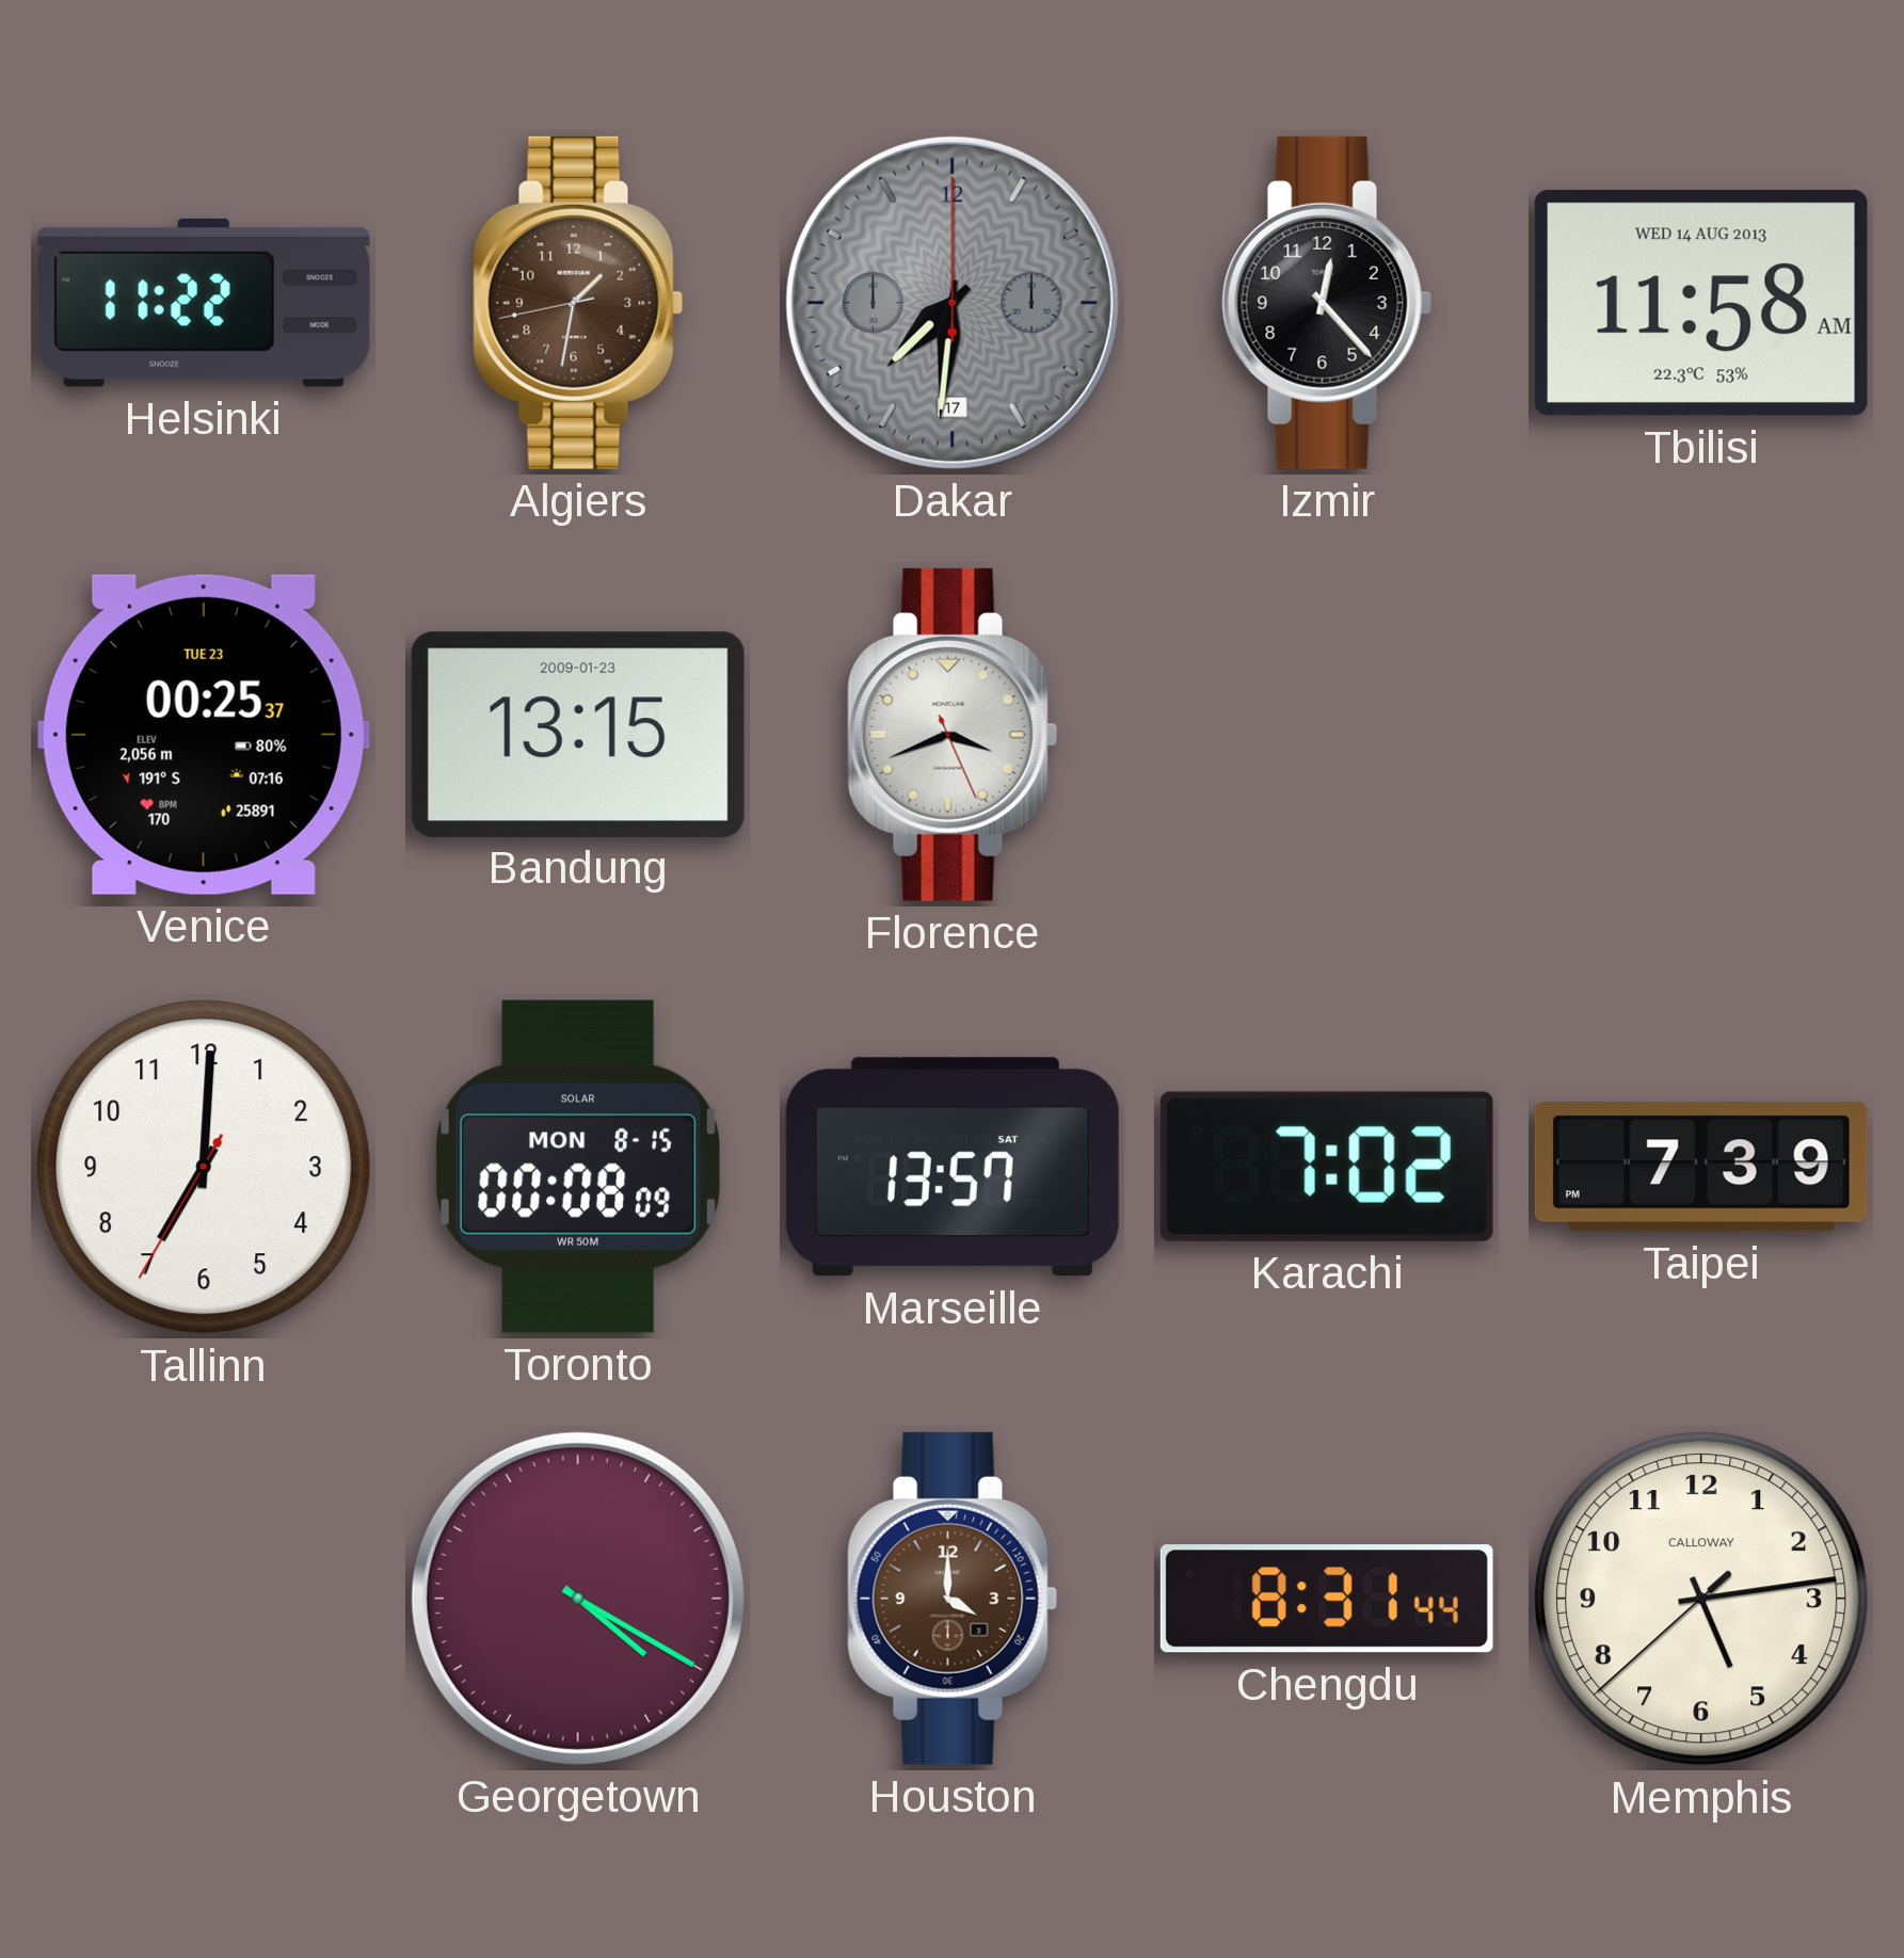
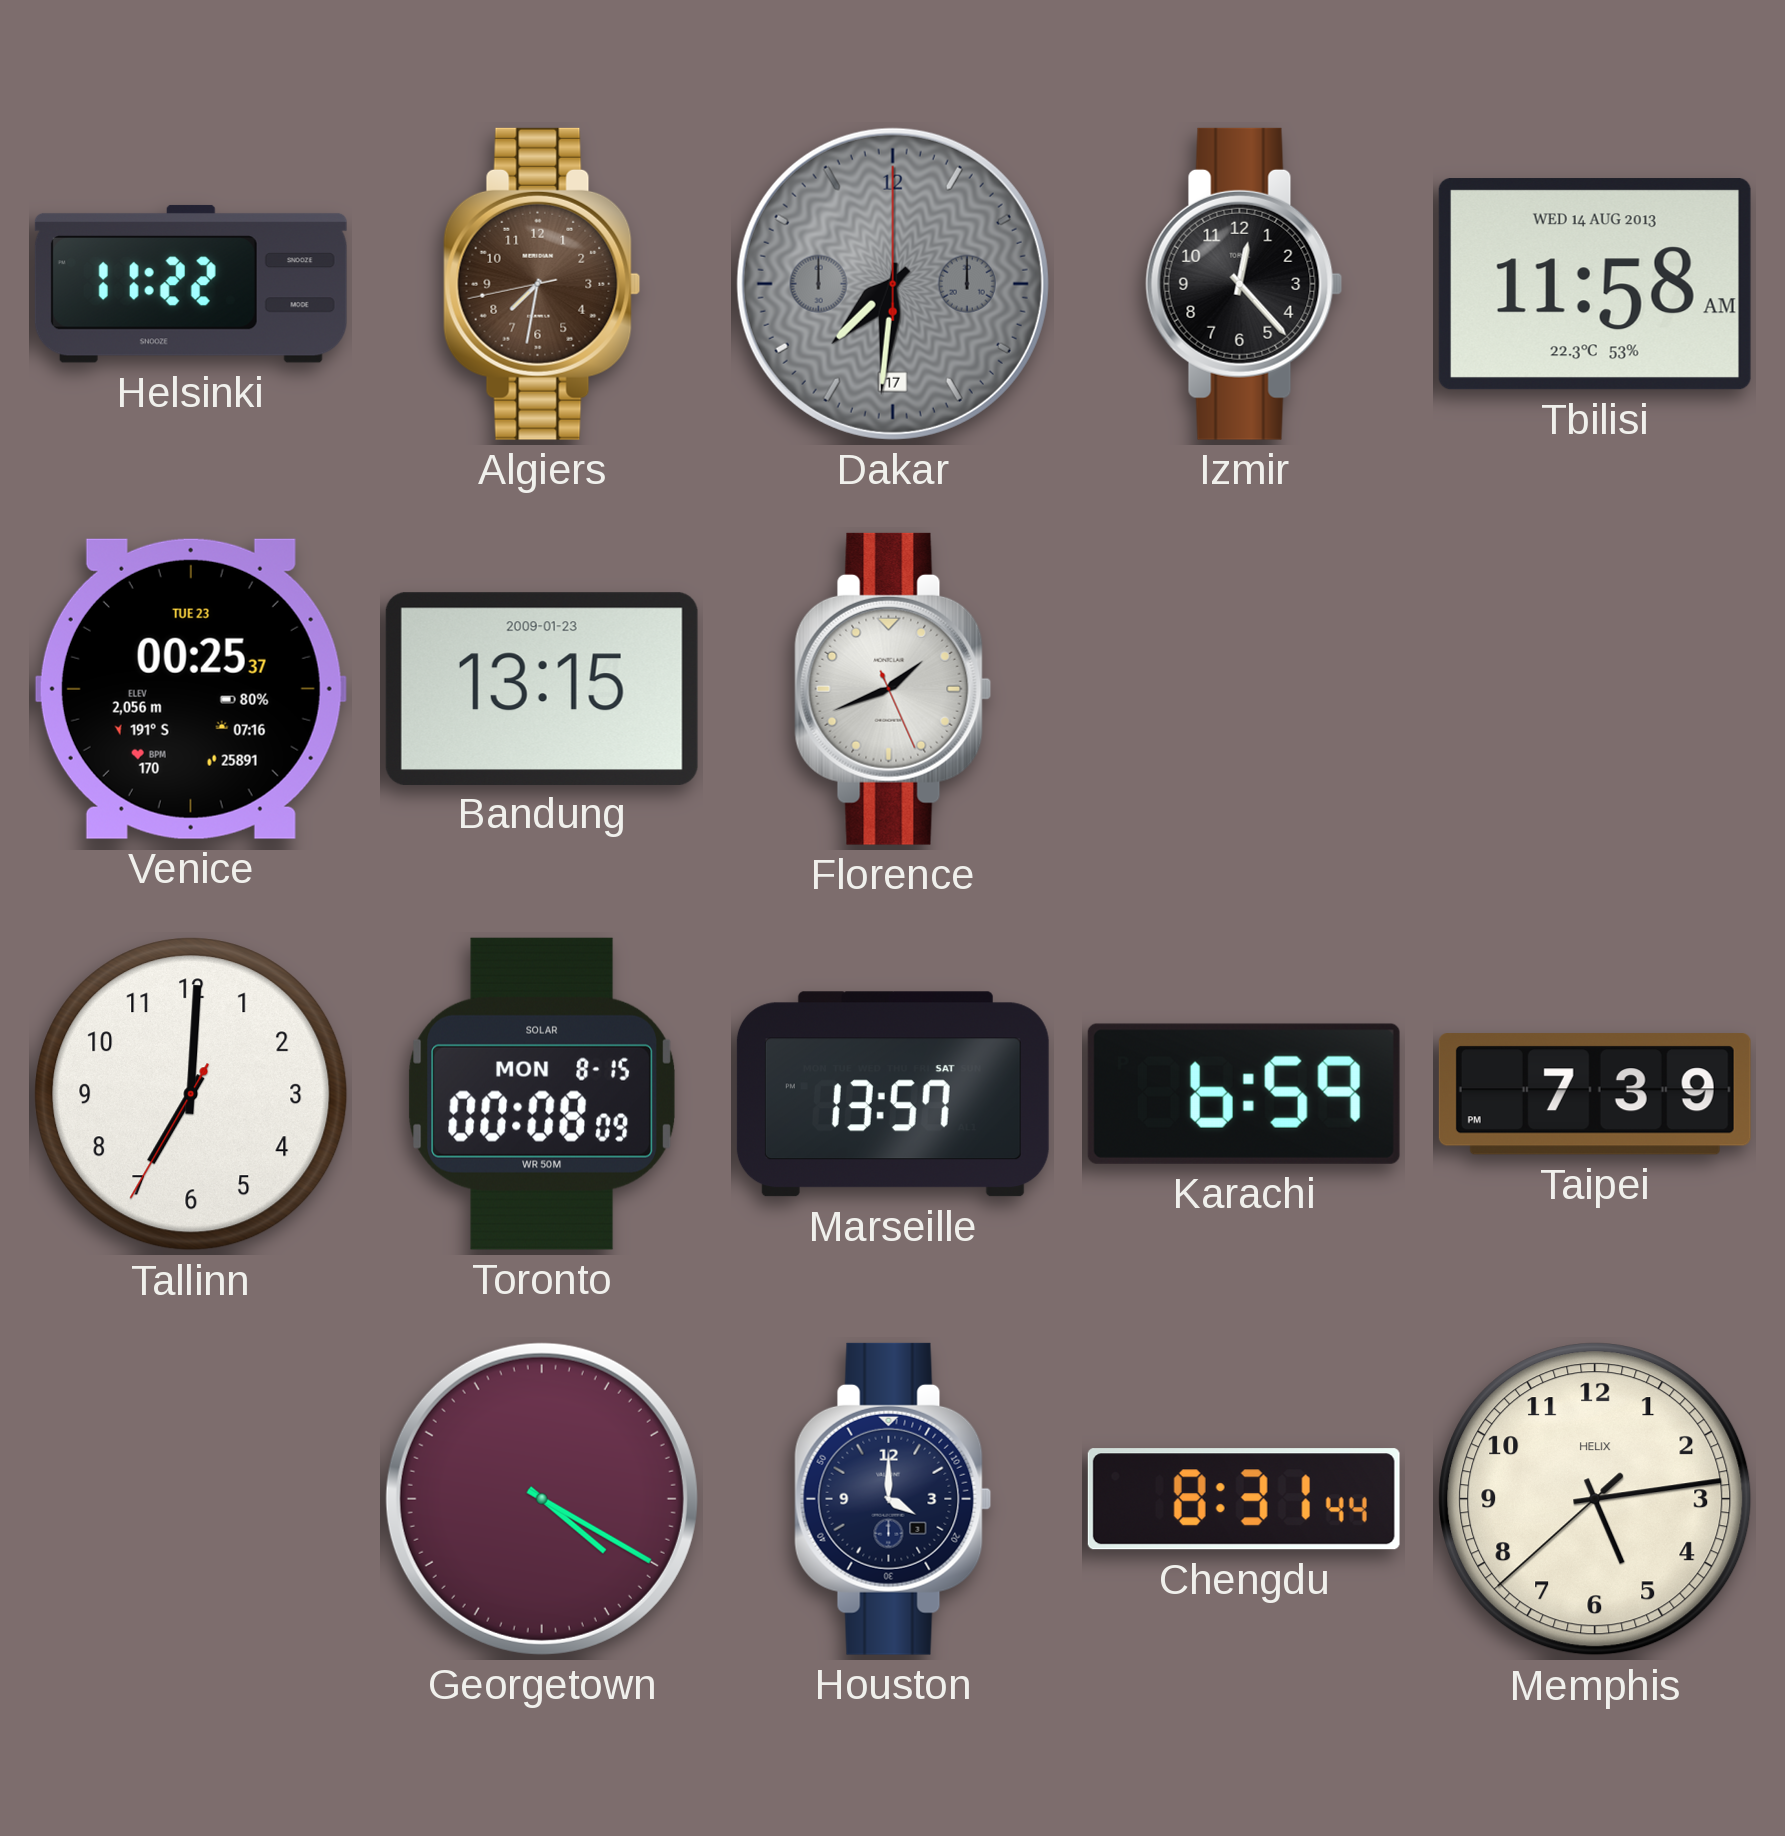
Algiers: 1:31 -> 7:31 (542, 284)
Florence: 3:41 -> 1:41 (893, 689)
Karachi: 7:02 -> 6:59 (1244, 1094)
Houston dial: brown -> navy (893, 1499)
Memphis brand: CALLOWAY -> HELIX (1595, 1499)
